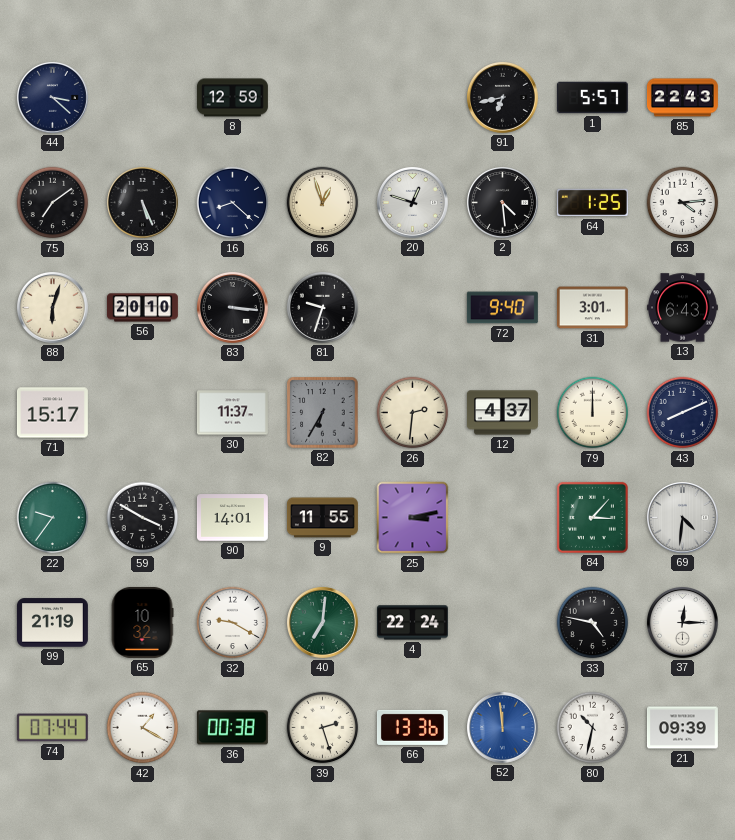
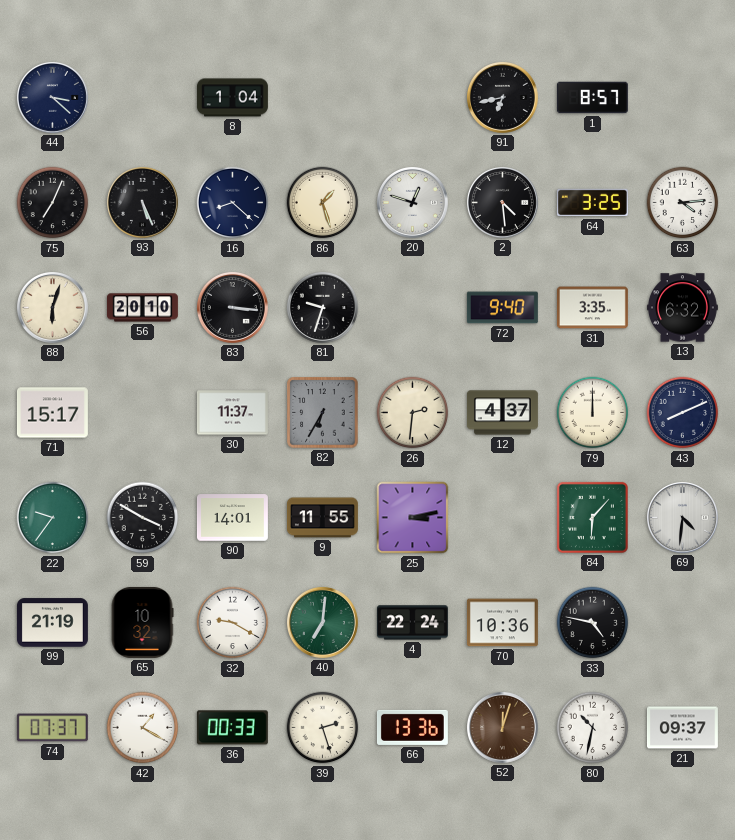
8: 12:59 -> 1:04 (232, 98)
1: 5:57 -> 8:57 (592, 98)
85: 22:43 -> none (682, 98)
75: 7:09 -> 7:04 (53, 203)
86: 12:57 -> 1:27 (323, 203)
64: 1:25 -> 3:25 (592, 203)
31: 3:01 -> 3:35 (592, 308)
13: 6:43 -> 6:32 (682, 308)
84: 3:07 -> 6:07 (592, 517)
70: none -> 10:36 (502, 623)
37: 12:15 -> none (682, 622)
74: 07:44 -> 07:37 (52, 728)
36: 00:38 -> 00:33 (232, 728)
52: 11:59 -> 12:03 (502, 727)
52 dial: blue -> brown (502, 727)
21: 09:39 -> 09:37 (682, 728)
